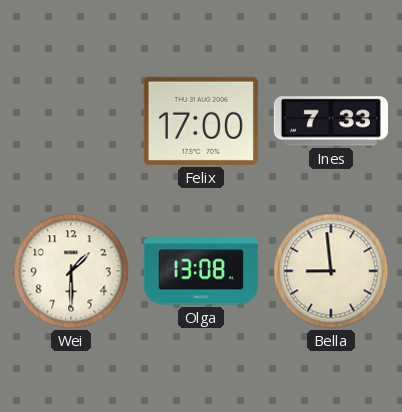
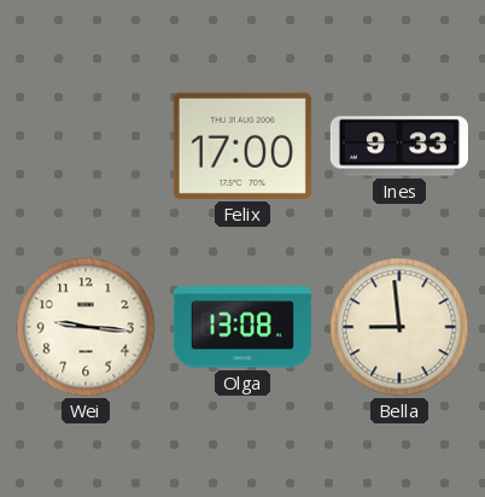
Ines: 7:33 -> 9:33 (399, 146)
Wei: 1:30 -> 9:16 (86, 327)
